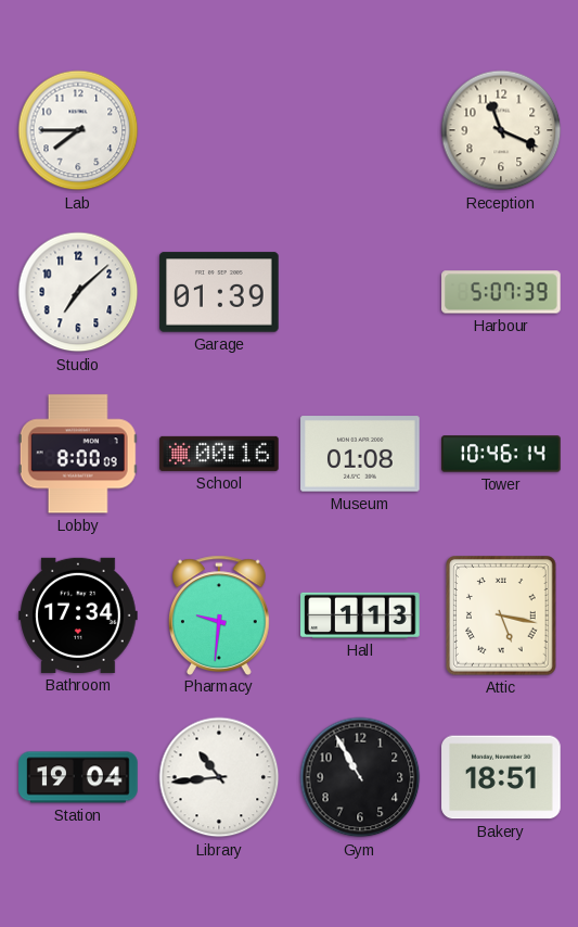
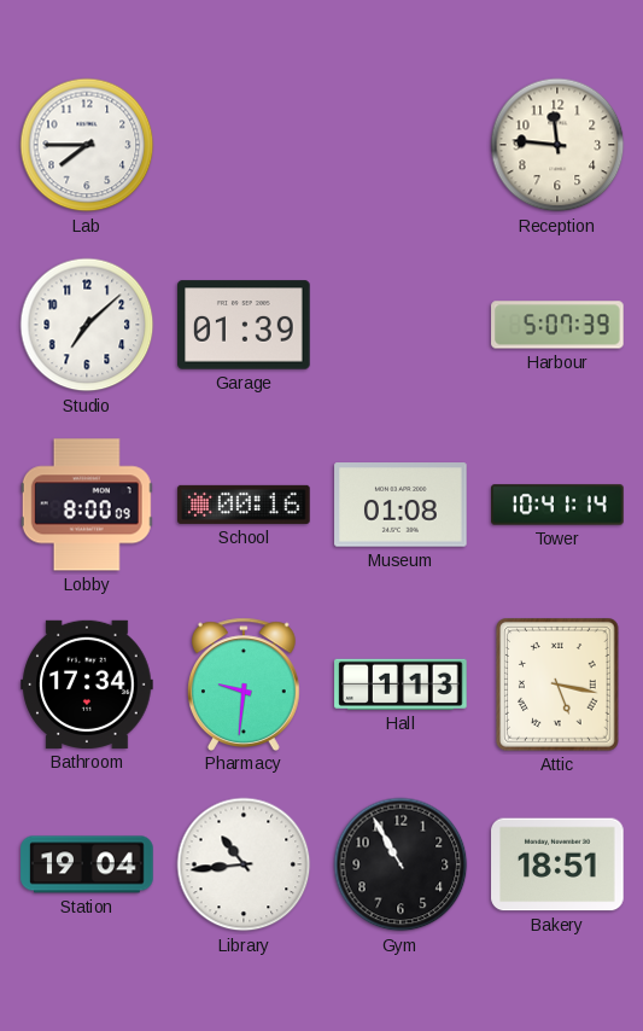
Reception: 11:19 -> 11:46 (557, 145)
Tower: 10:46 -> 10:41 (557, 505)
